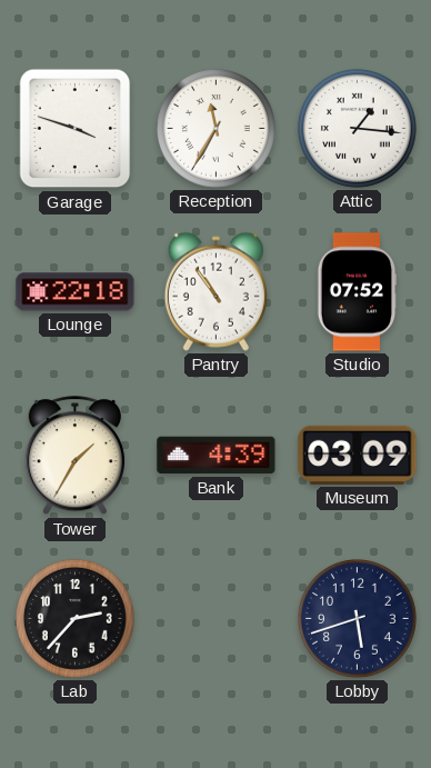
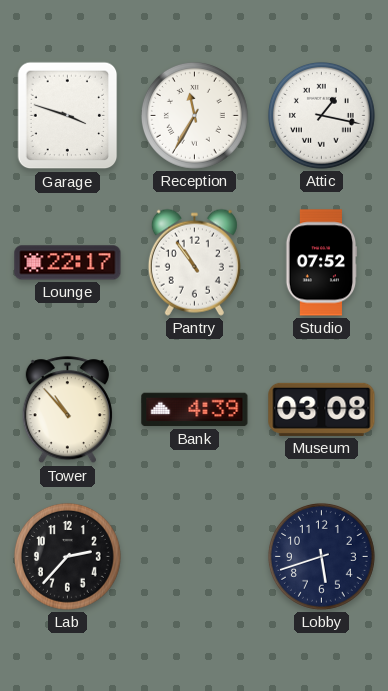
Attic: 1:16 -> 1:17 (321, 115)
Lounge: 22:18 -> 22:17 (68, 263)
Tower: 1:35 -> 10:53 (67, 410)
Museum: 03:09 -> 03:08 (322, 409)
